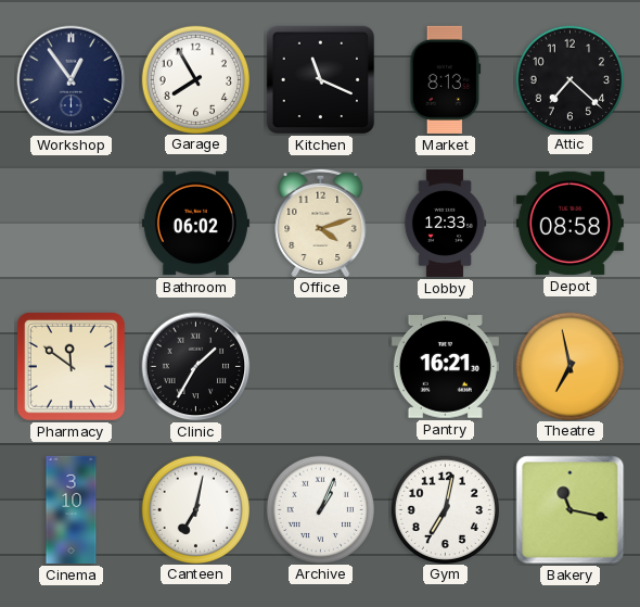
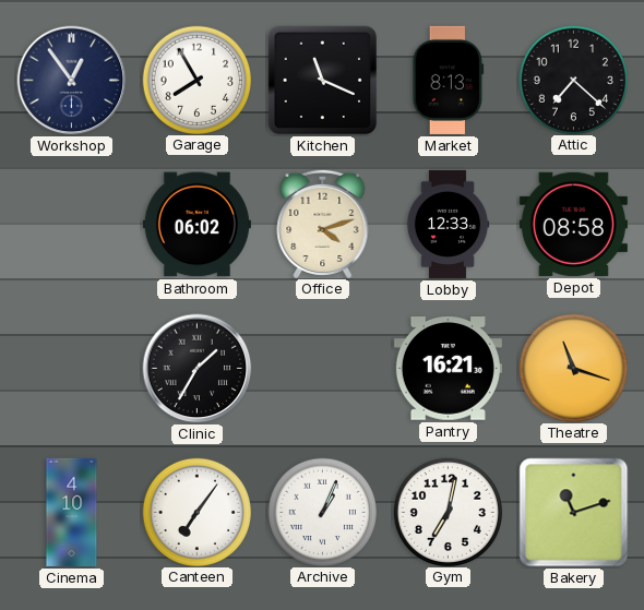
Pharmacy: 11:51 -> none (71, 366)
Theatre: 6:58 -> 11:18 (573, 368)
Cinema: 3:10 -> 4:10 (72, 512)
Canteen: 7:02 -> 7:06 (196, 512)
Bakery: 11:17 -> 11:12 (574, 513)
